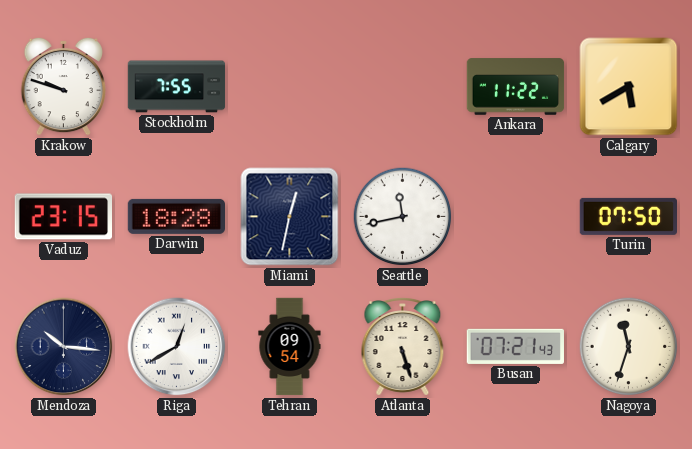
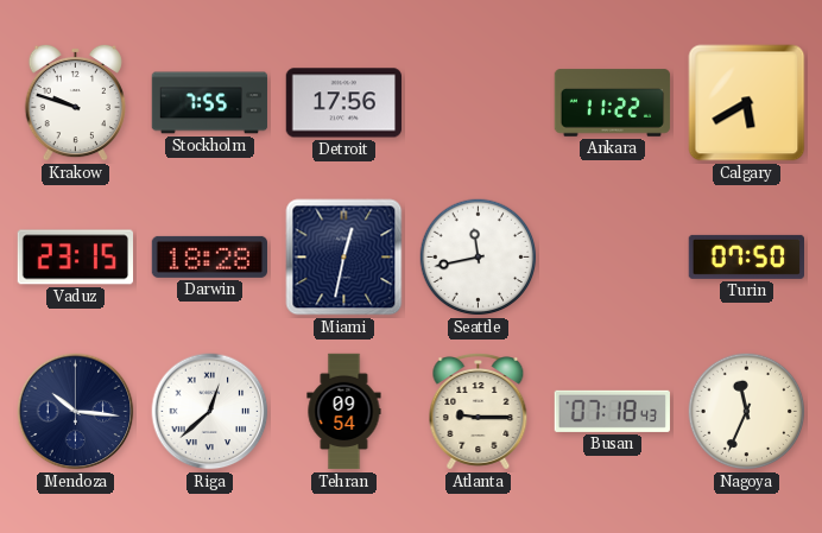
Detroit: none -> 17:56 (343, 103)
Riga: 12:40 -> 12:38 (210, 412)
Atlanta: 5:27 -> 9:15 (479, 412)
Busan: 07:21 -> 07:18 (612, 411)
Nagoya: 11:33 -> 11:34 (747, 412)
